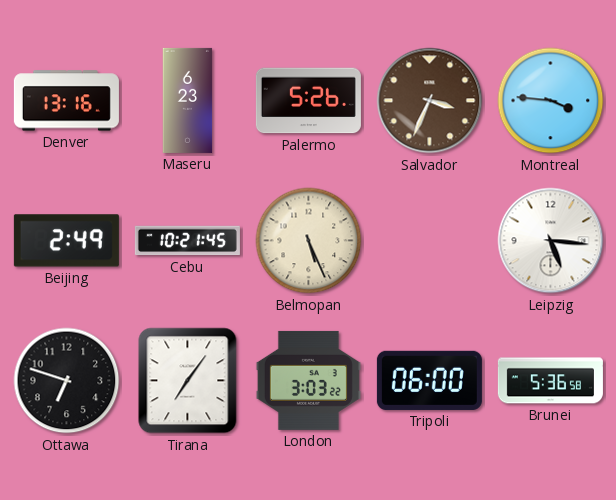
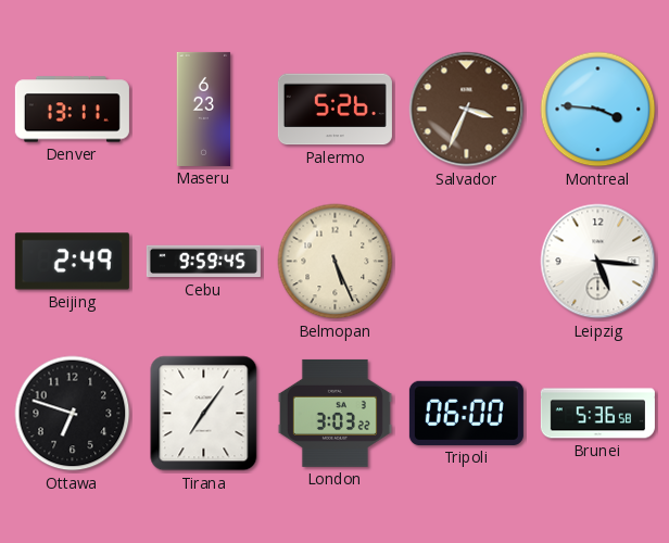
Denver: 13:16 -> 13:11 (72, 110)
Cebu: 10:21 -> 9:59 (203, 262)
